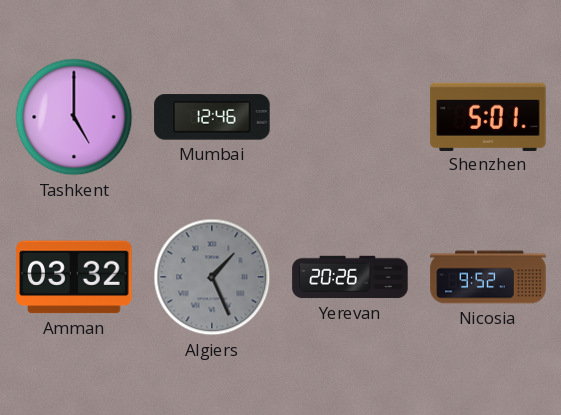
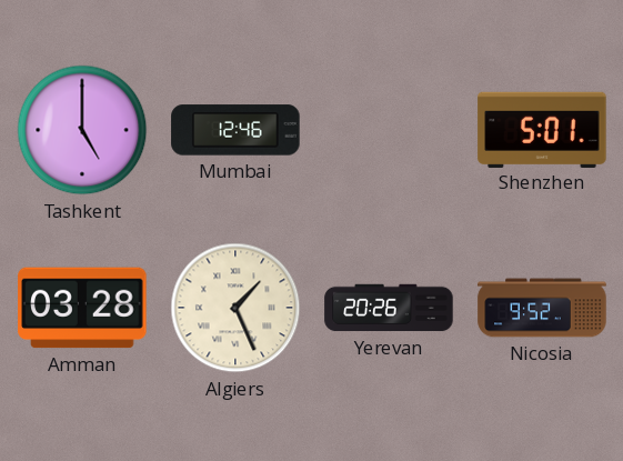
Amman: 03:32 -> 03:28 (82, 308)
Algiers dial: grey -> cream (235, 308)
